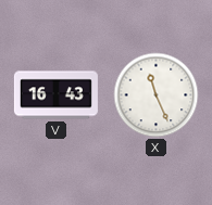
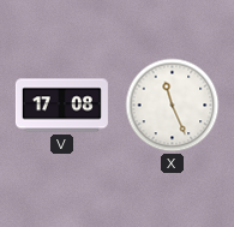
V: 16:43 -> 17:08 (61, 106)
